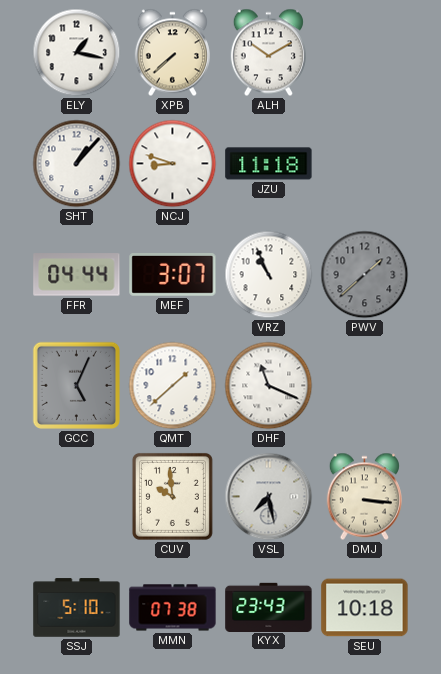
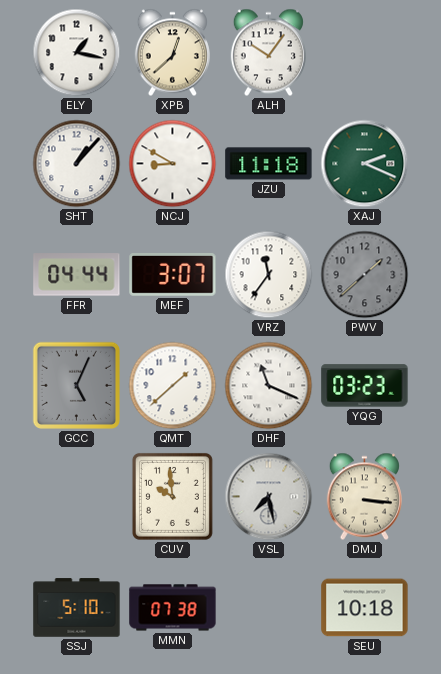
XPB: 7:38 -> 12:38 (172, 53)
ALH: 10:10 -> 10:06 (268, 53)
NCJ: 8:48 -> 8:50 (173, 164)
XAJ: none -> 2:19 (365, 164)
VRZ: 10:56 -> 11:36 (269, 275)
YQG: none -> 03:23 (365, 386)
KYX: 23:43 -> none (269, 607)
